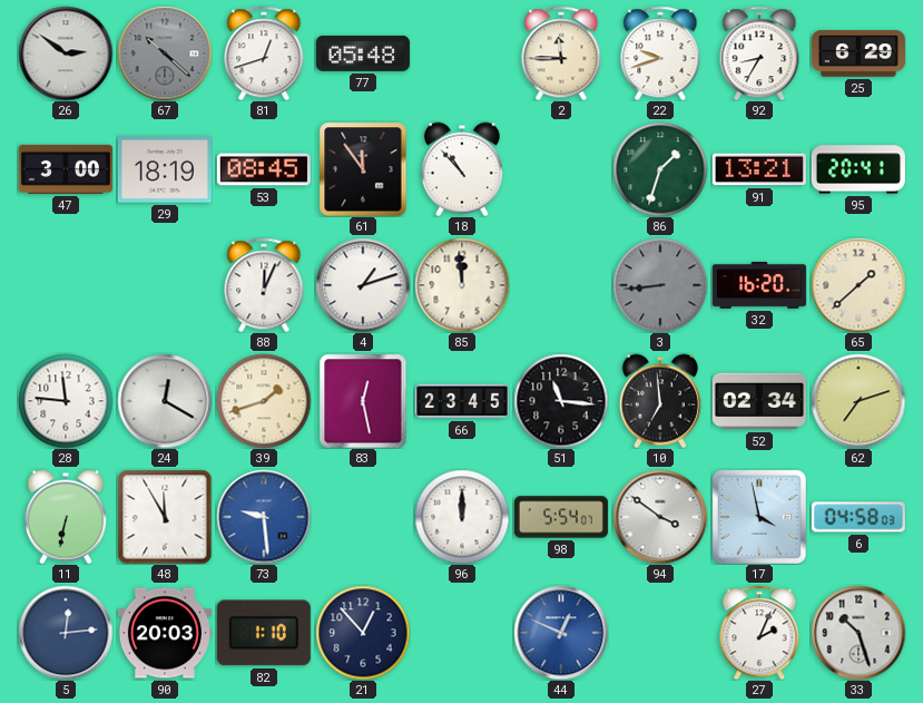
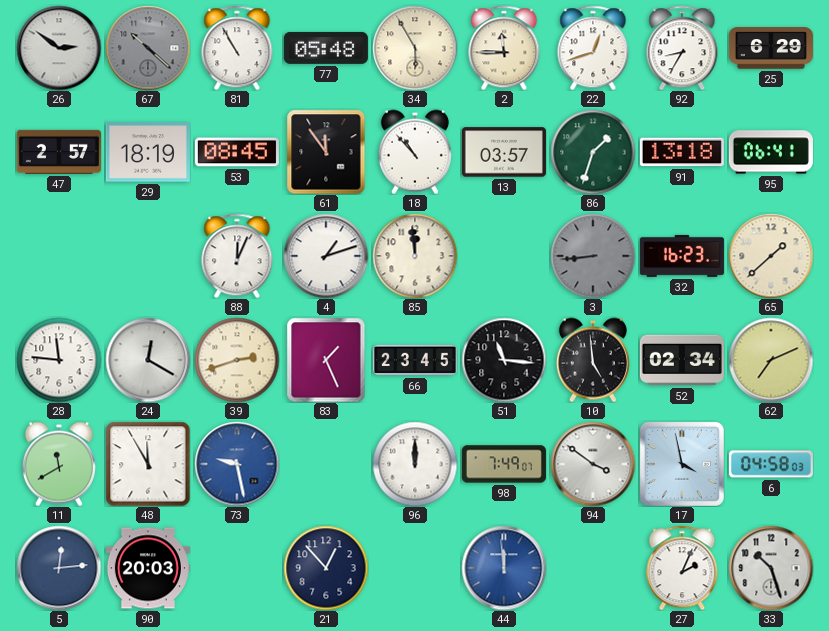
81: 12:42 -> 10:55 (237, 48)
34: none -> 5:55 (415, 48)
22: 9:42 -> 12:42 (593, 48)
47: 3:00 -> 2:57 (59, 152)
13: none -> 03:57 (504, 152)
91: 13:21 -> 13:18 (682, 152)
95: 20:41 -> 06:41 (771, 152)
32: 16:20 -> 16:23 (682, 256)
39: 1:42 -> 2:42 (237, 360)
83: 12:28 -> 1:26 (326, 360)
10: 6:59 -> 4:59 (593, 360)
62: 7:12 -> 7:11 (771, 360)
11: 6:32 -> 11:40 (59, 464)
73: 9:29 -> 9:28 (237, 464)
98: 5:54 -> 7:49 (504, 464)
82: 1:10 -> none (264, 633)
44: 12:49 -> 11:59 (504, 568)
